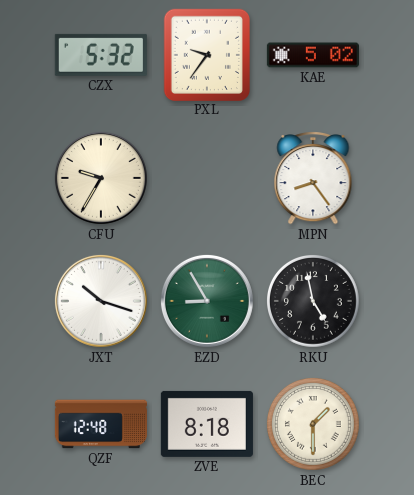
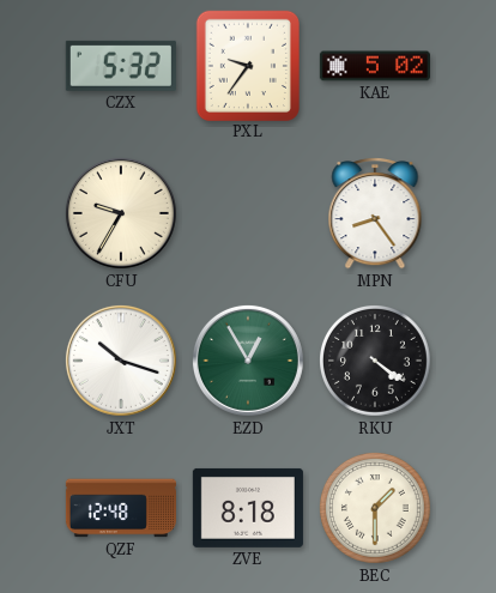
EZD: 8:55 -> 12:55 (248, 361)
RKU: 4:58 -> 4:21 (376, 362)
